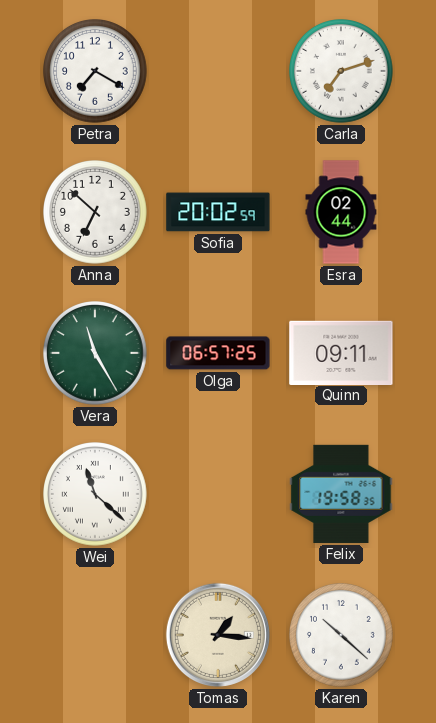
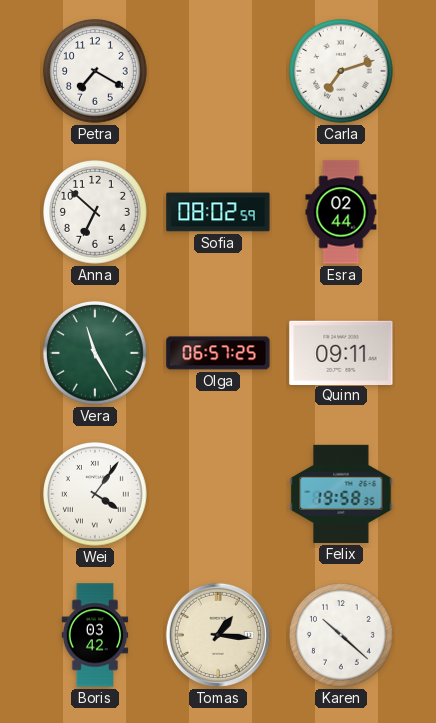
Sofia: 20:02 -> 08:02 (218, 212)
Wei: 11:22 -> 4:06 (96, 495)
Boris: none -> 03:42 (95, 635)
